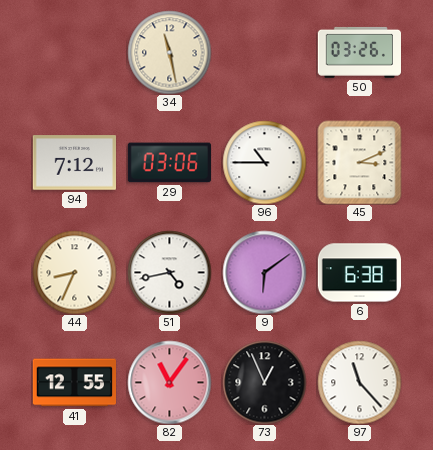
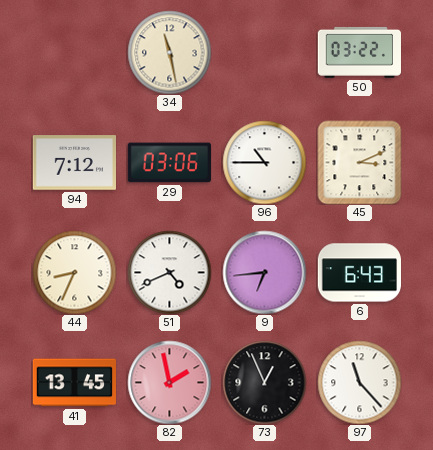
50: 03:26 -> 03:22 (359, 52)
51: 4:43 -> 4:41 (169, 272)
9: 6:09 -> 6:44 (264, 272)
6: 6:38 -> 6:43 (359, 273)
41: 12:55 -> 13:45 (74, 383)
82: 11:06 -> 1:58 (169, 382)
